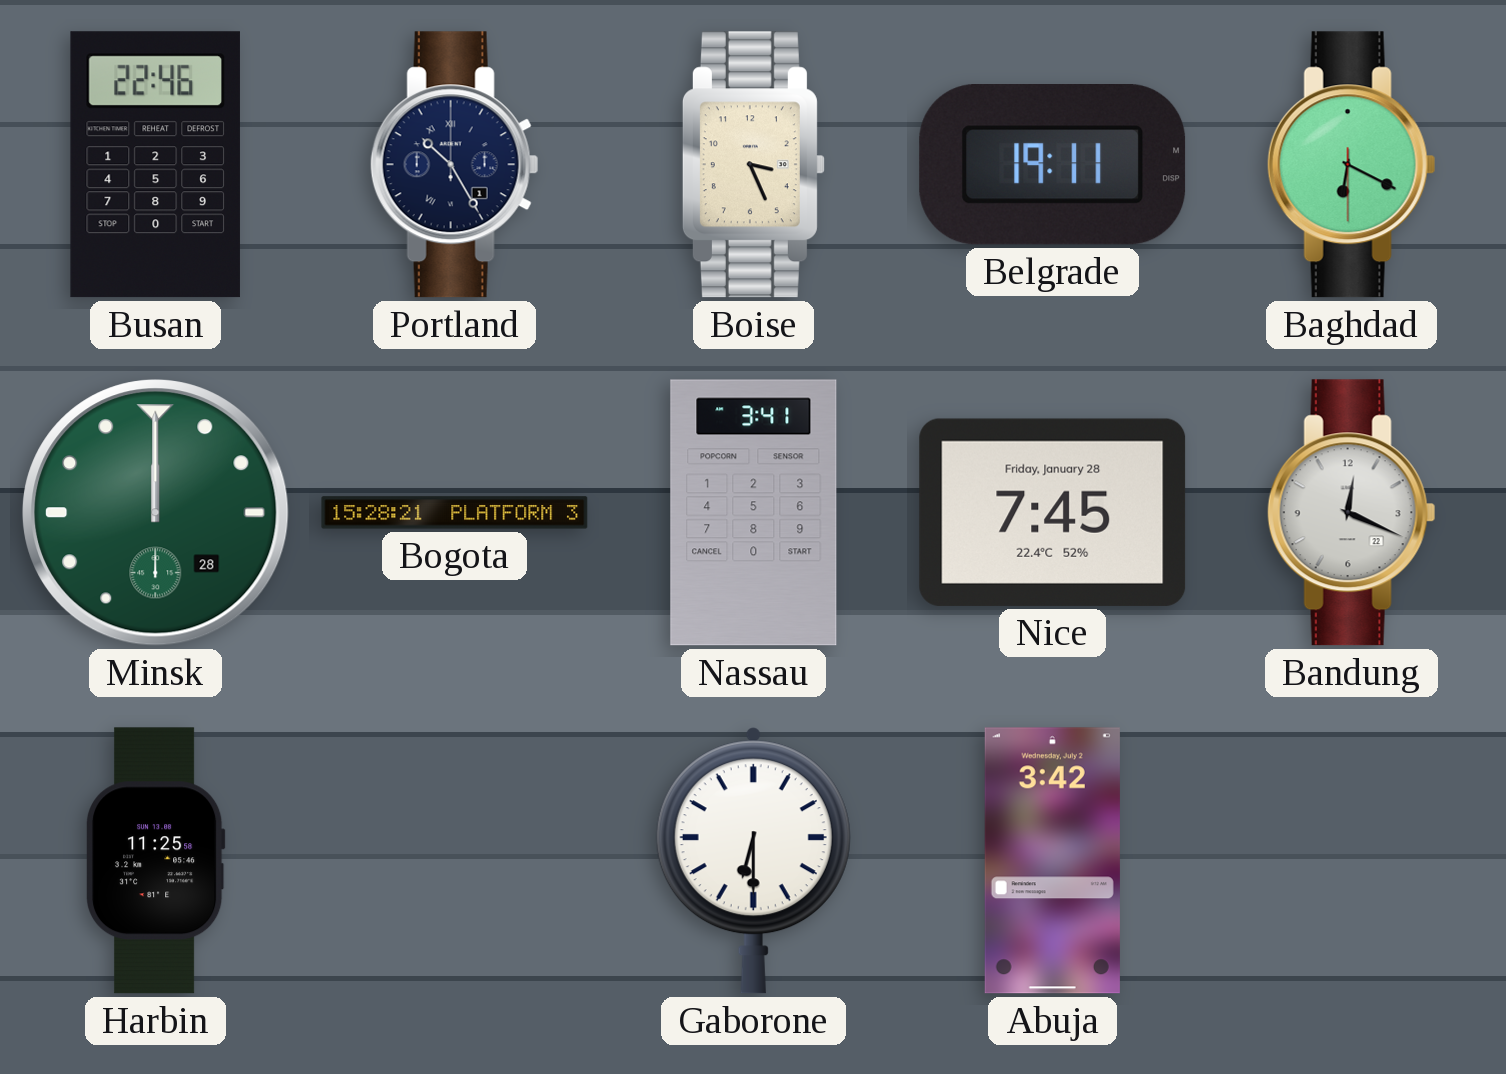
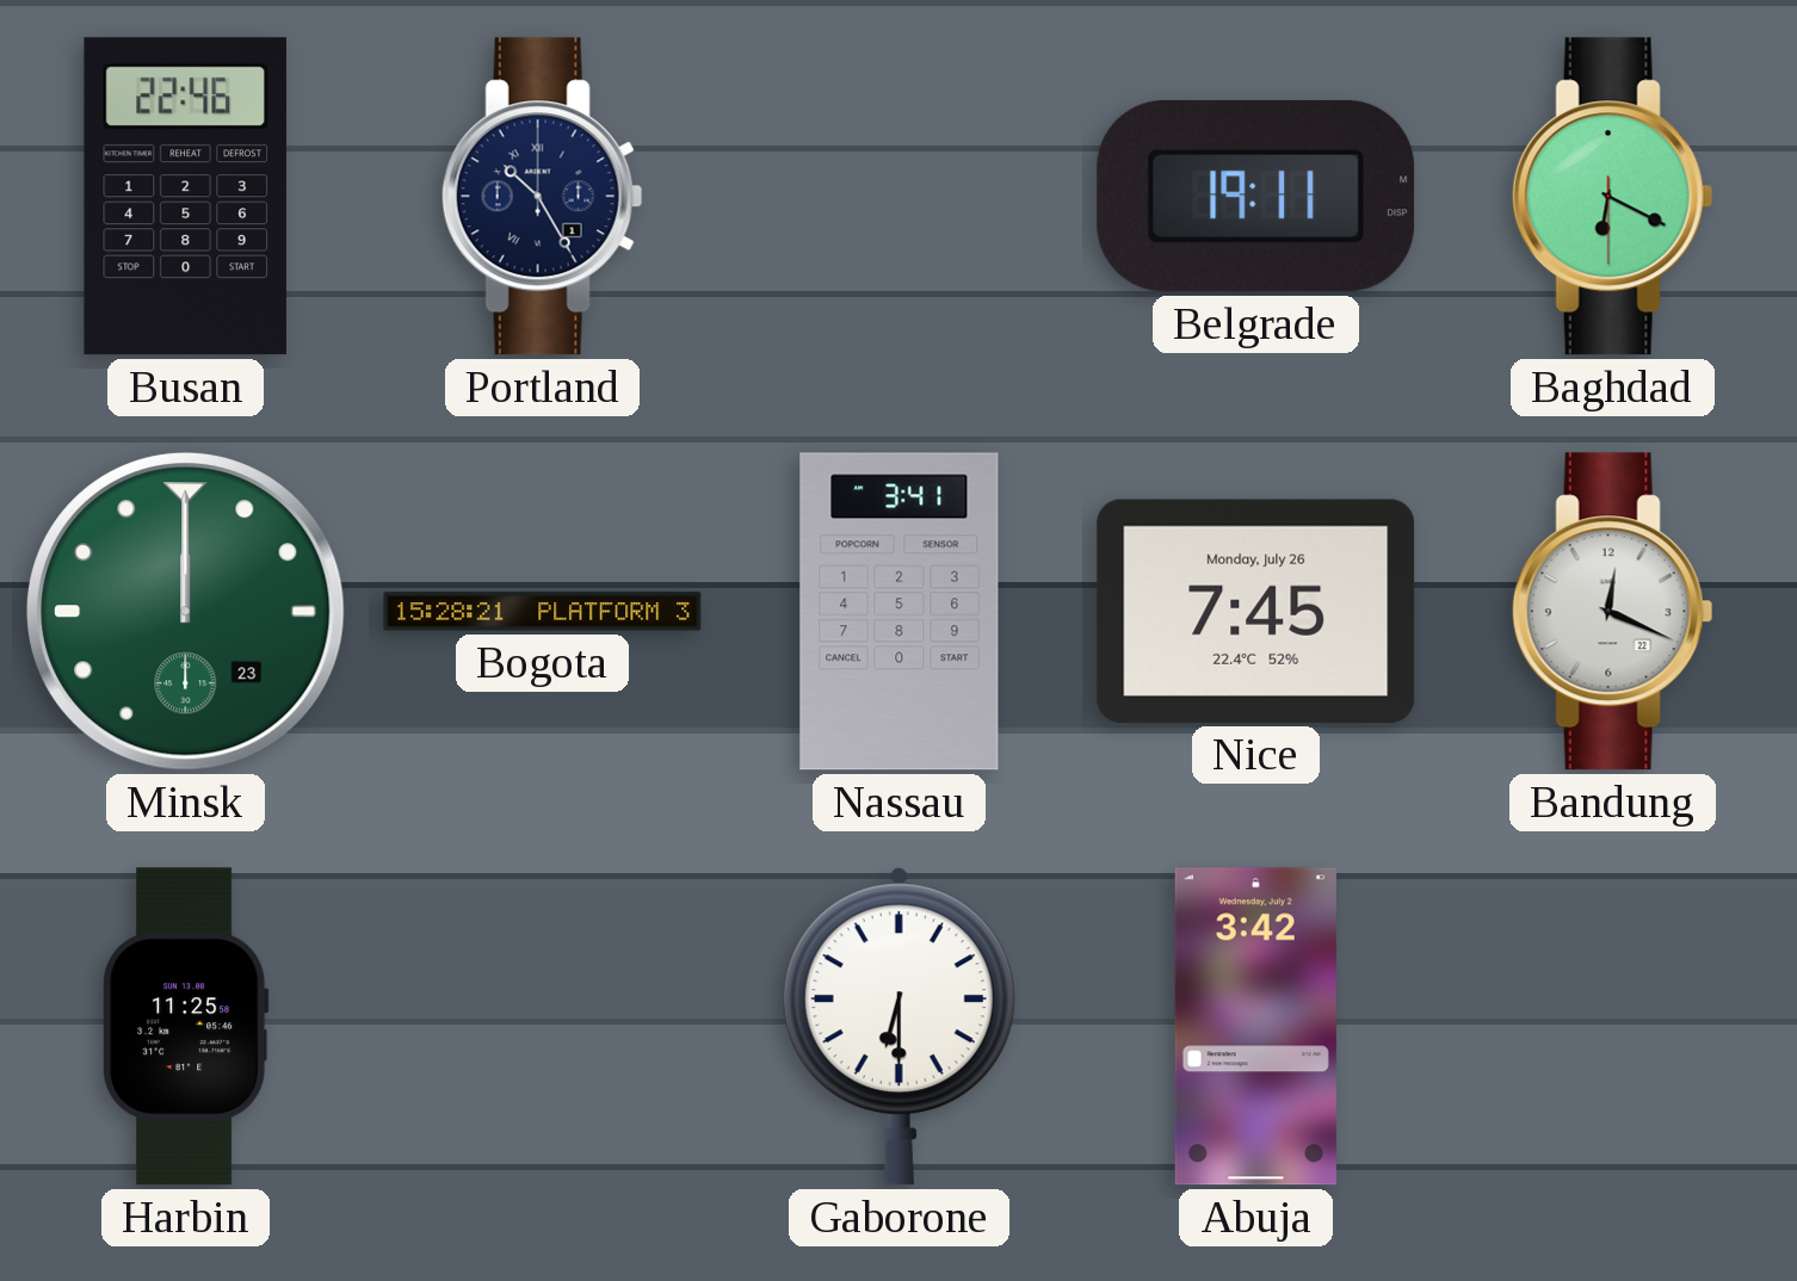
Boise: 3:26 -> none (753, 165)
Minsk date: 28 -> 23 (186, 612)
Nice date: Friday, January 28 -> Monday, July 26 (1256, 611)
